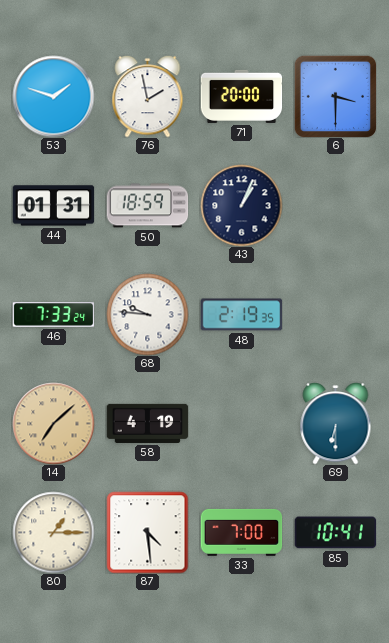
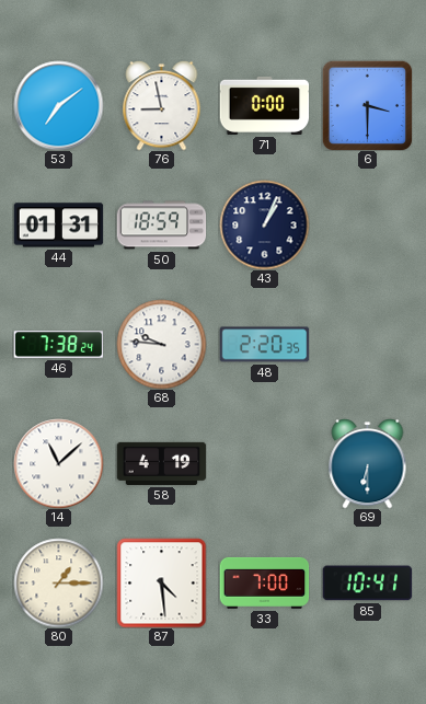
53: 1:48 -> 7:09 (58, 105)
76: 1:58 -> 8:58 (162, 106)
71: 20:00 -> 0:00 (264, 105)
46: 7:33 -> 7:38 (58, 345)
48: 2:19 -> 2:20 (264, 345)
14: 7:08 -> 11:08 (58, 463)
14 dial: champagne -> white (58, 463)
